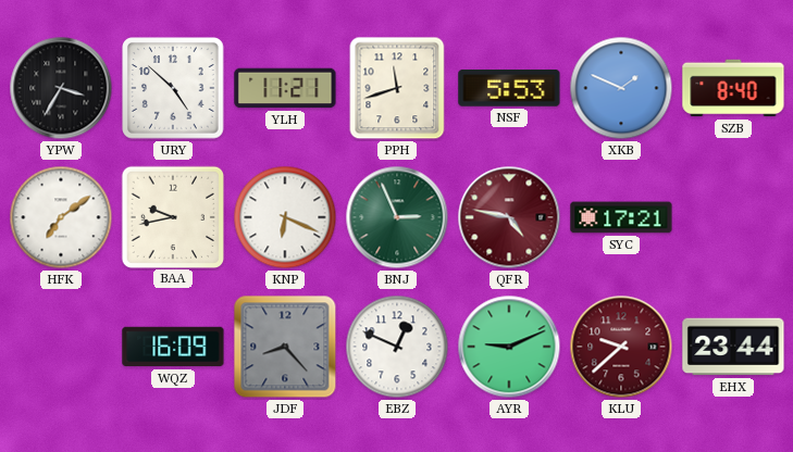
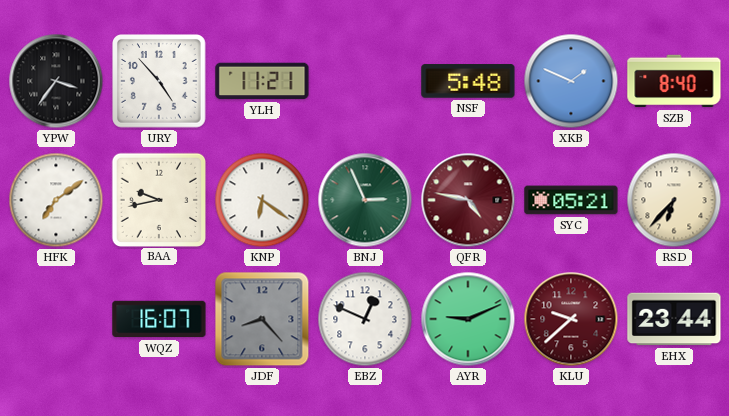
YPW: 3:35 -> 3:36 (56, 81)
URY: 4:52 -> 4:53 (160, 82)
PPH: 11:42 -> none (397, 88)
NSF: 5:53 -> 5:48 (468, 81)
KNP: 6:19 -> 6:21 (262, 200)
SYC: 17:21 -> 05:21 (571, 200)
RSD: none -> 6:37 (674, 200)
WQZ: 16:09 -> 16:07 (159, 319)
